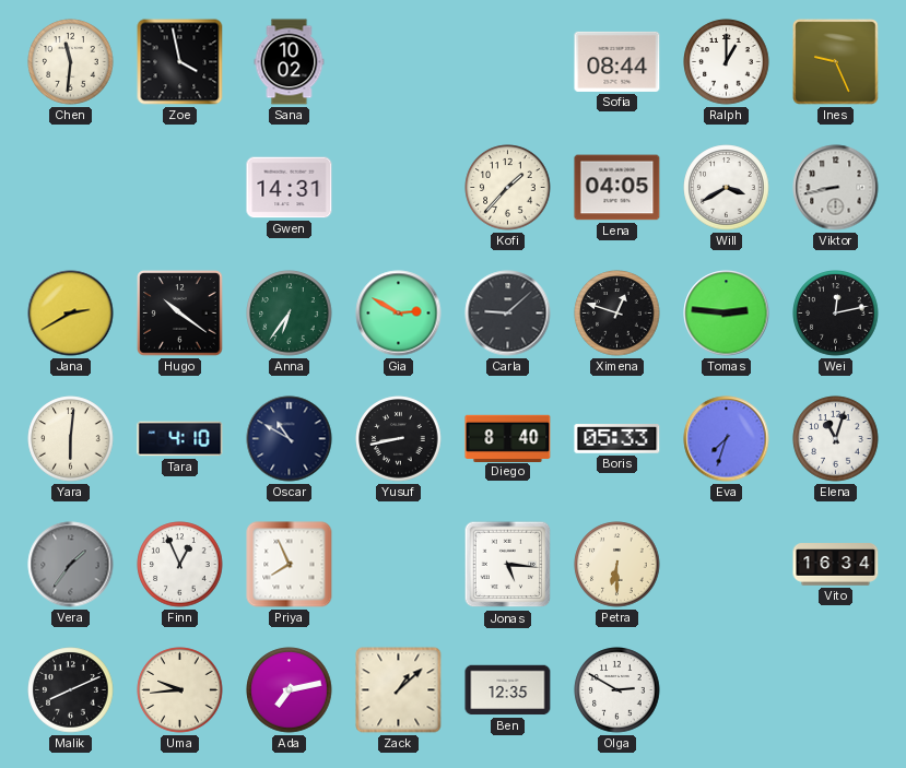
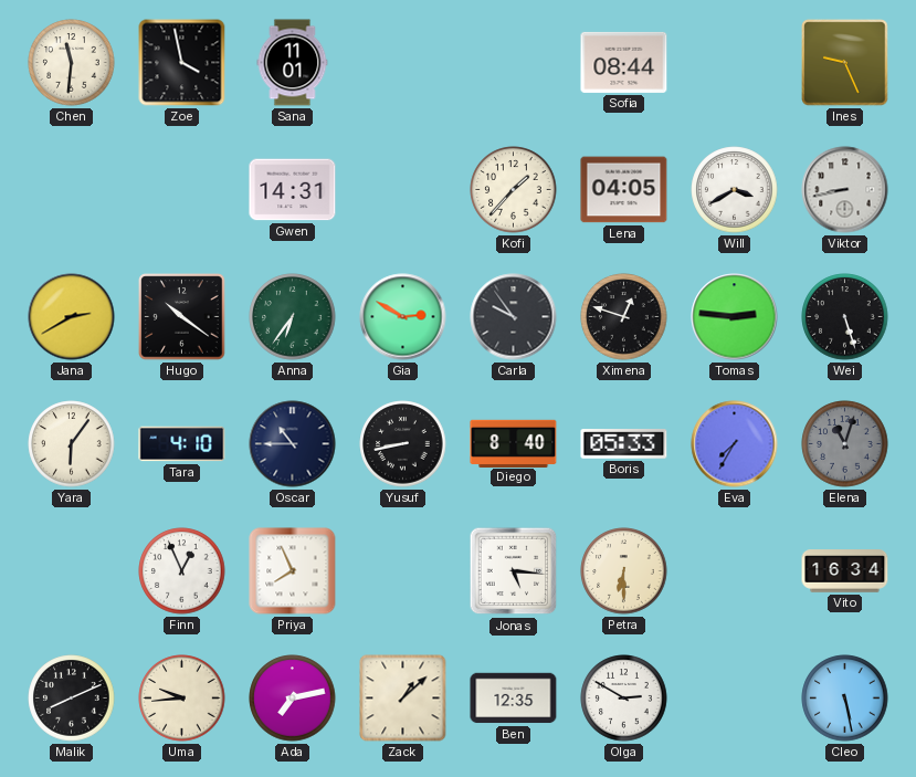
Sana: 10:02 -> 11:01 (293, 63)
Ralph: 1:00 -> none (727, 62)
Carla: 9:08 -> 9:54 (514, 317)
Wei: 12:13 -> 5:27 (845, 317)
Yara: 6:01 -> 6:06 (72, 444)
Oscar: 10:50 -> 10:45 (293, 444)
Eva: 7:33 -> 7:35 (735, 444)
Elena dial: white -> grey (845, 444)
Vera: 1:36 -> none (71, 565)
Cleo: none -> 5:28 (845, 699)
